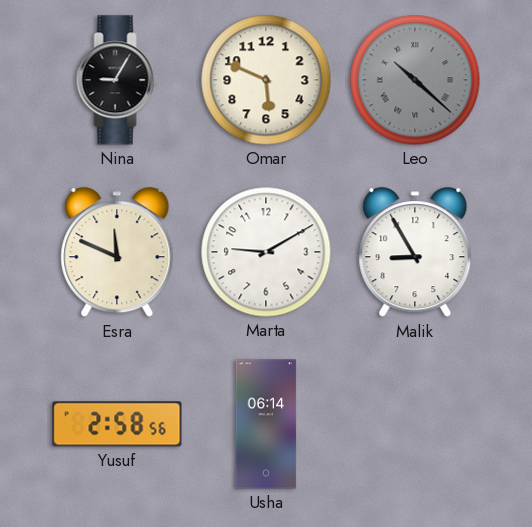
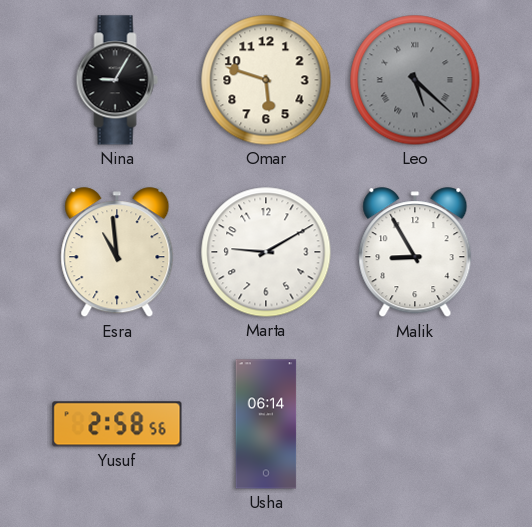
Omar: 5:49 -> 5:48 (266, 80)
Leo: 10:22 -> 5:22 (415, 80)
Esra: 11:49 -> 10:59 (117, 253)
